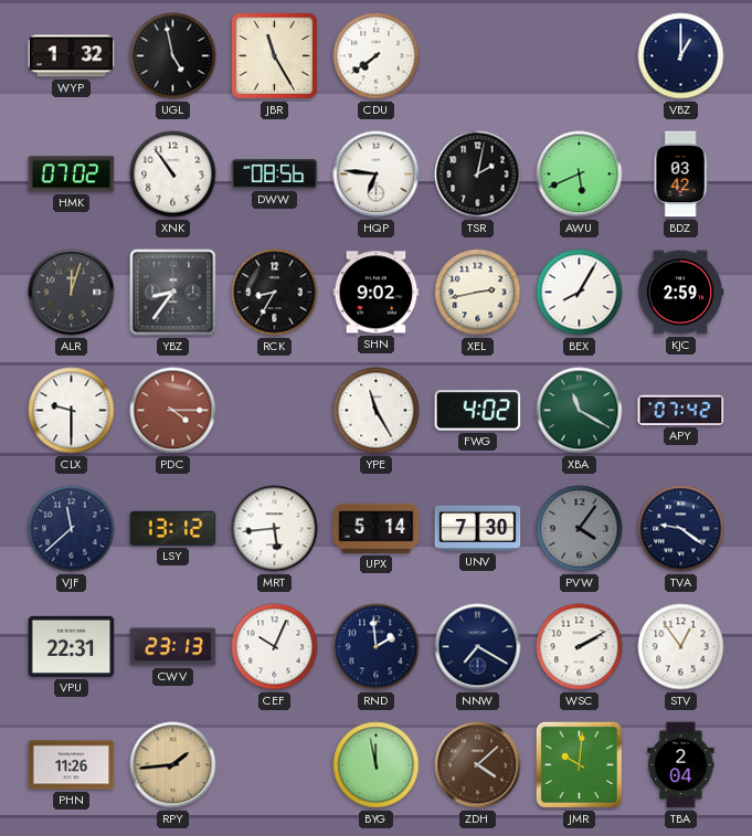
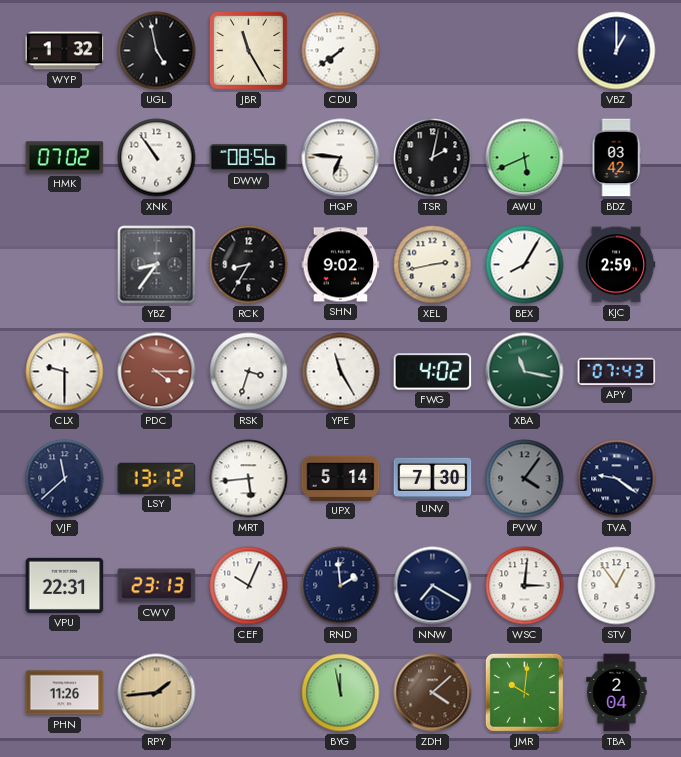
ALR: 12:03 -> none (72, 293)
RSK: none -> 3:33 (249, 372)
XBA: 11:20 -> 11:17 (525, 372)
APY: 07:42 -> 07:43 (617, 371)
WSC: 2:10 -> 3:01 (525, 586)
